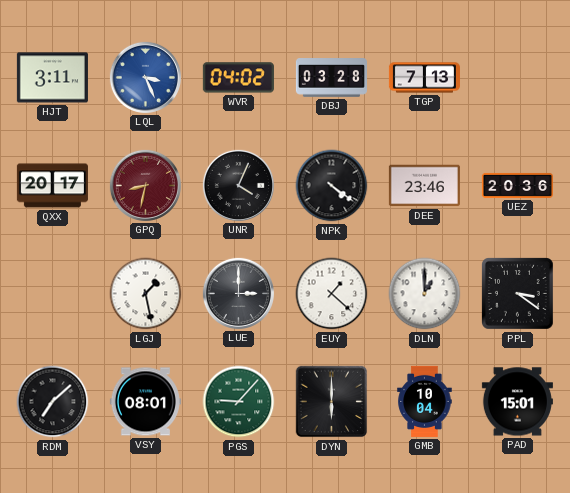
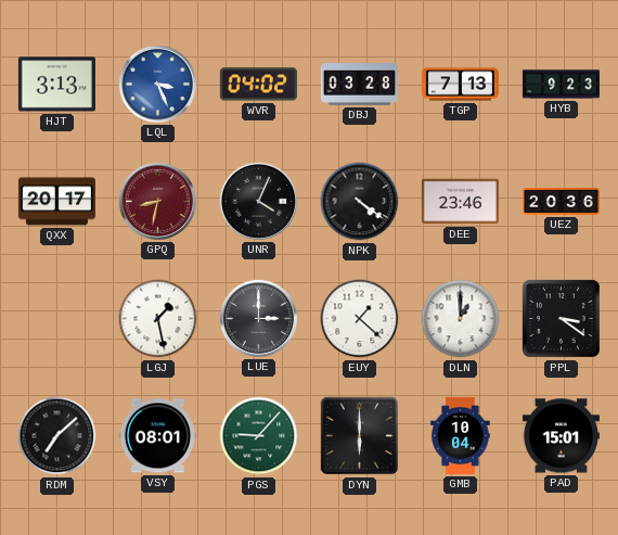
HJT: 3:11 -> 3:13 (56, 85)
HYB: none -> 9:23 (561, 85)
